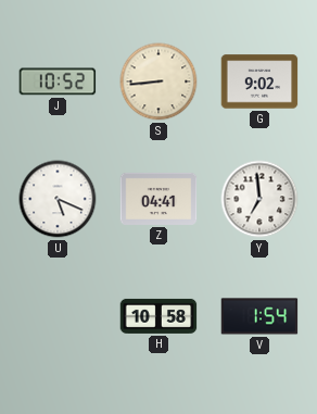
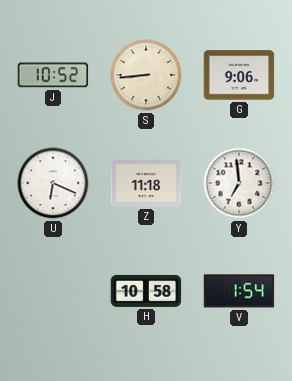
G: 9:02 -> 9:06 (239, 75)
U: 5:19 -> 6:19 (53, 183)
Z: 04:41 -> 11:18 (146, 183)
